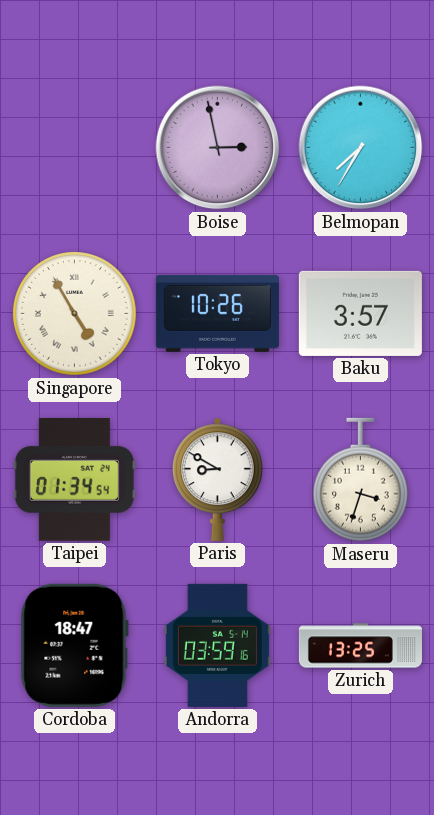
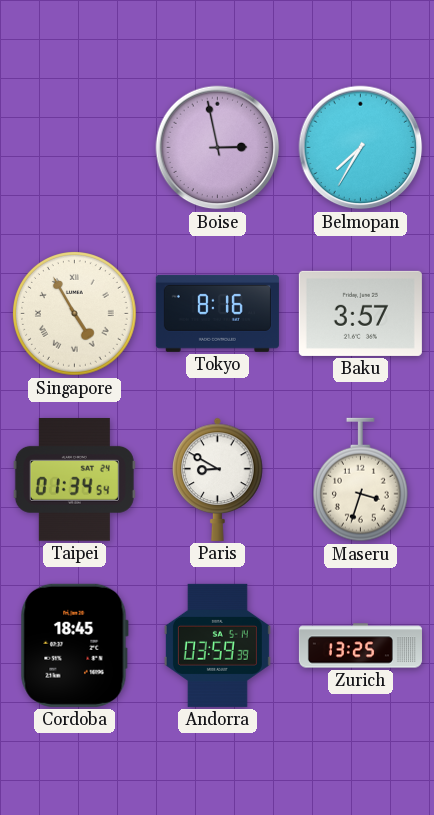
Tokyo: 10:26 -> 8:16 (217, 313)
Cordoba: 18:47 -> 18:45 (74, 645)
Andorra: 03:59:16 -> 03:59:39 (217, 645)
